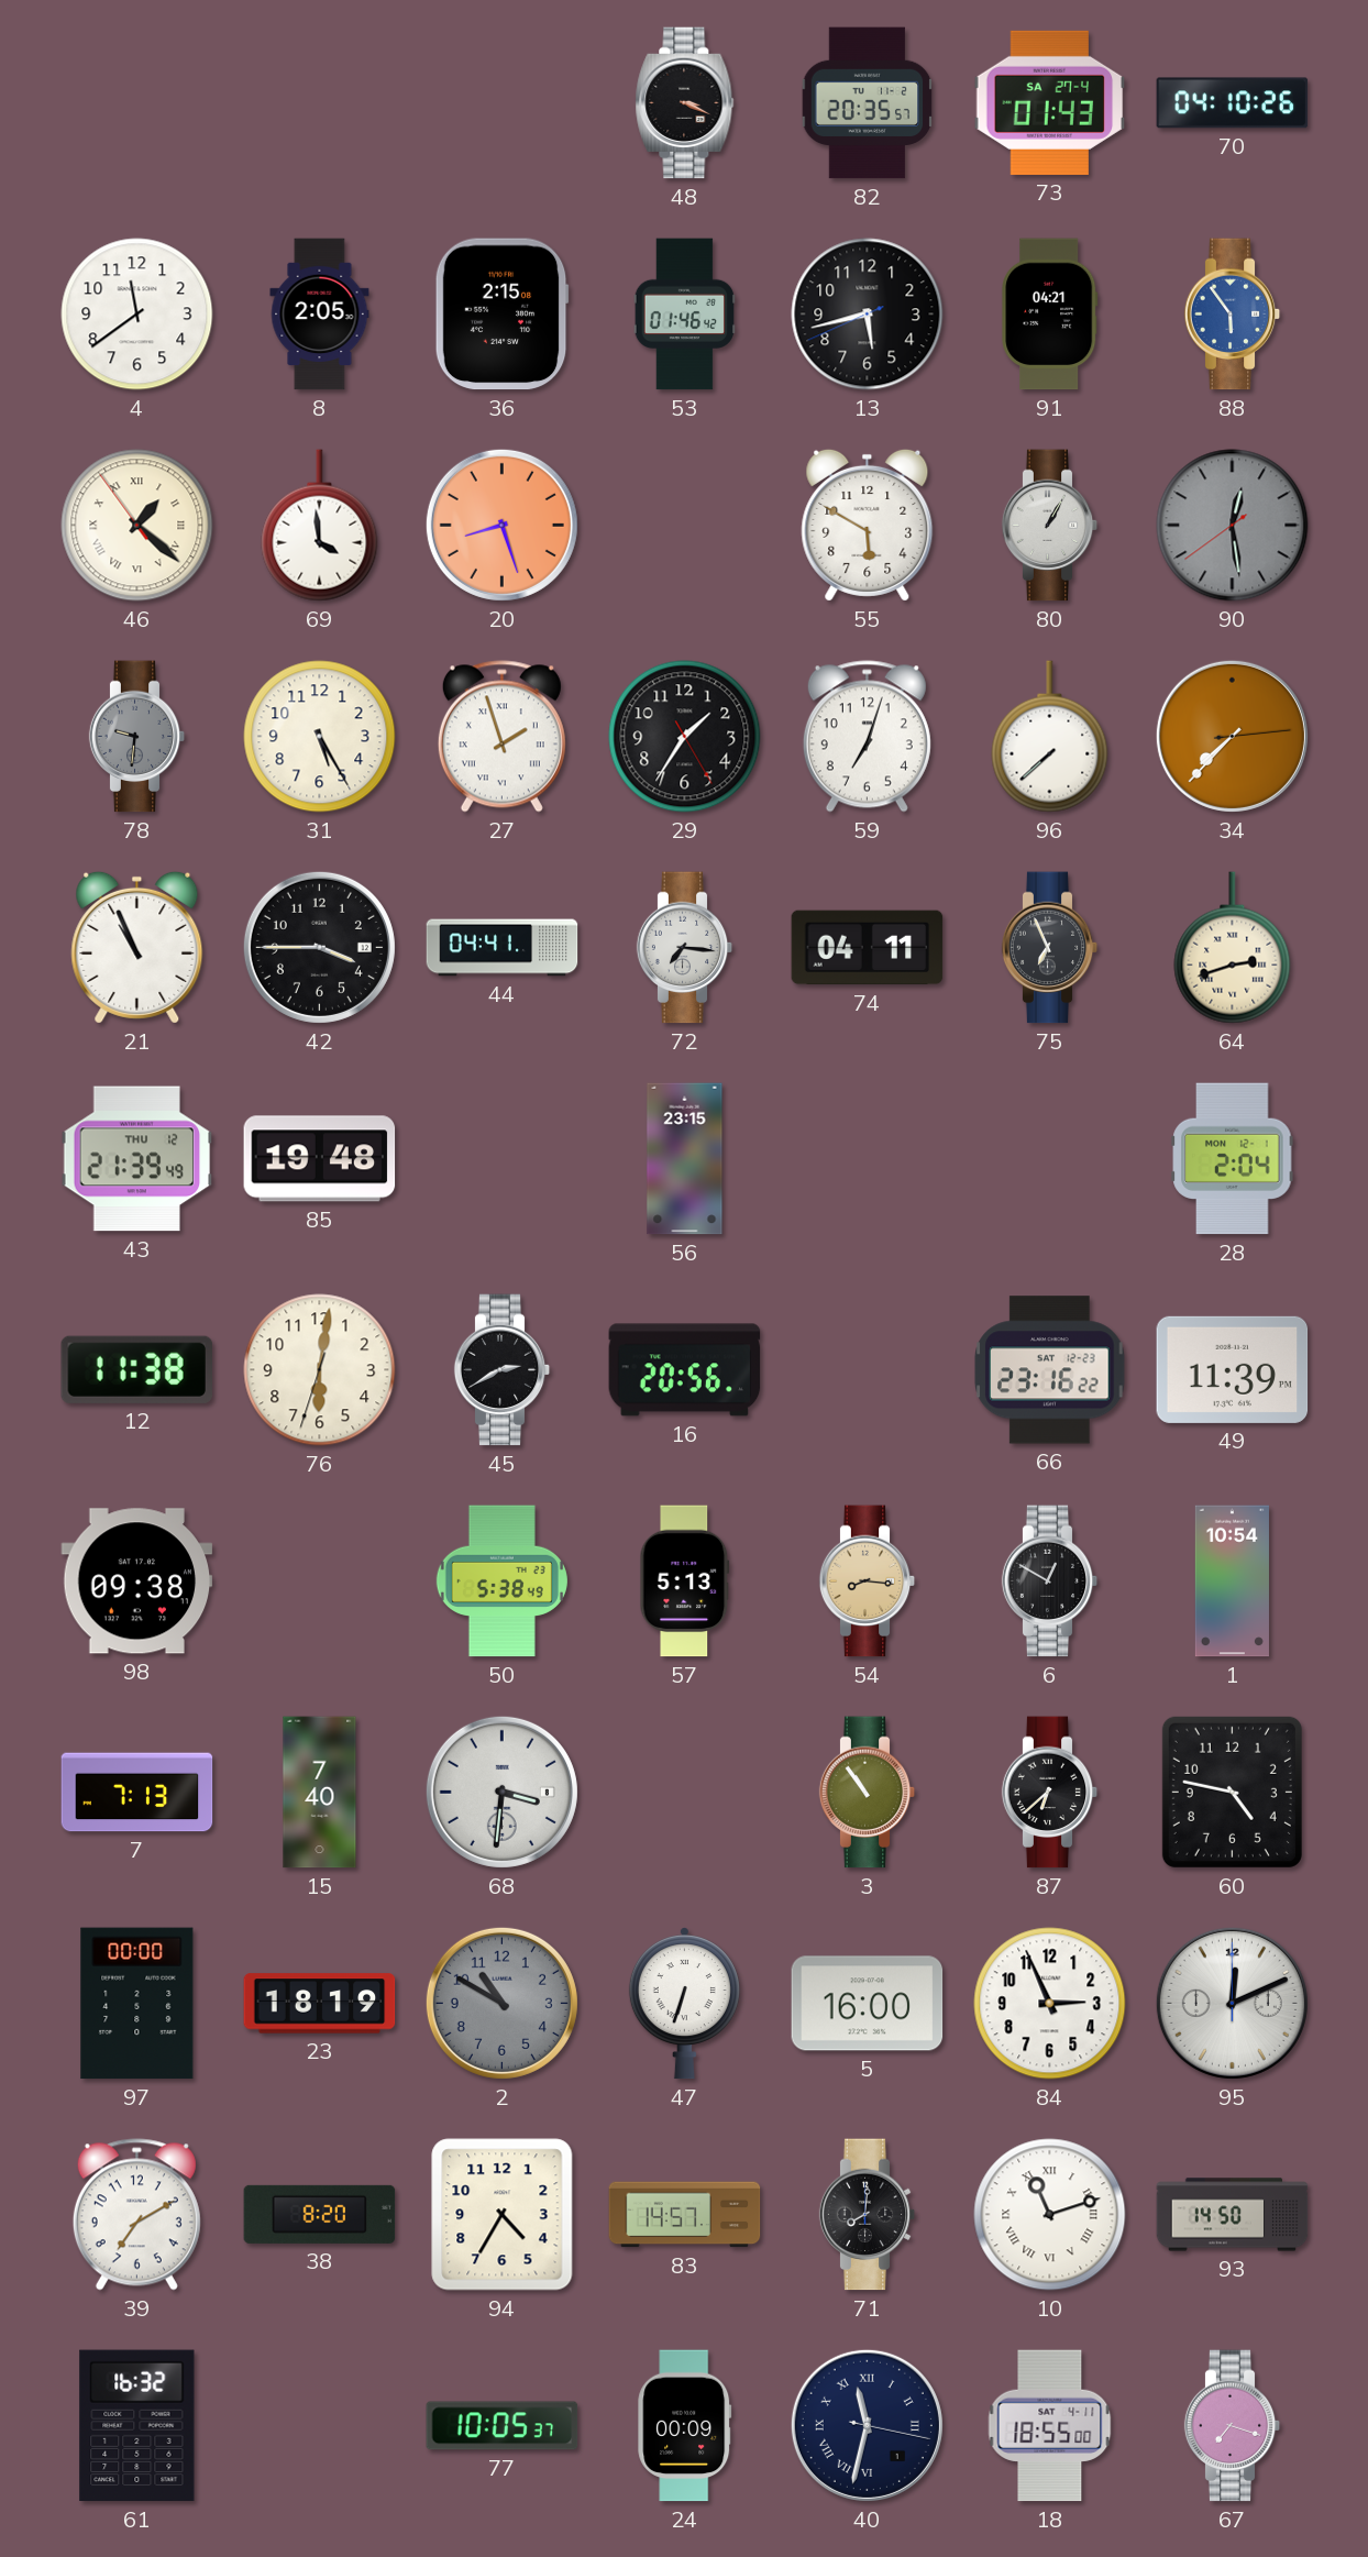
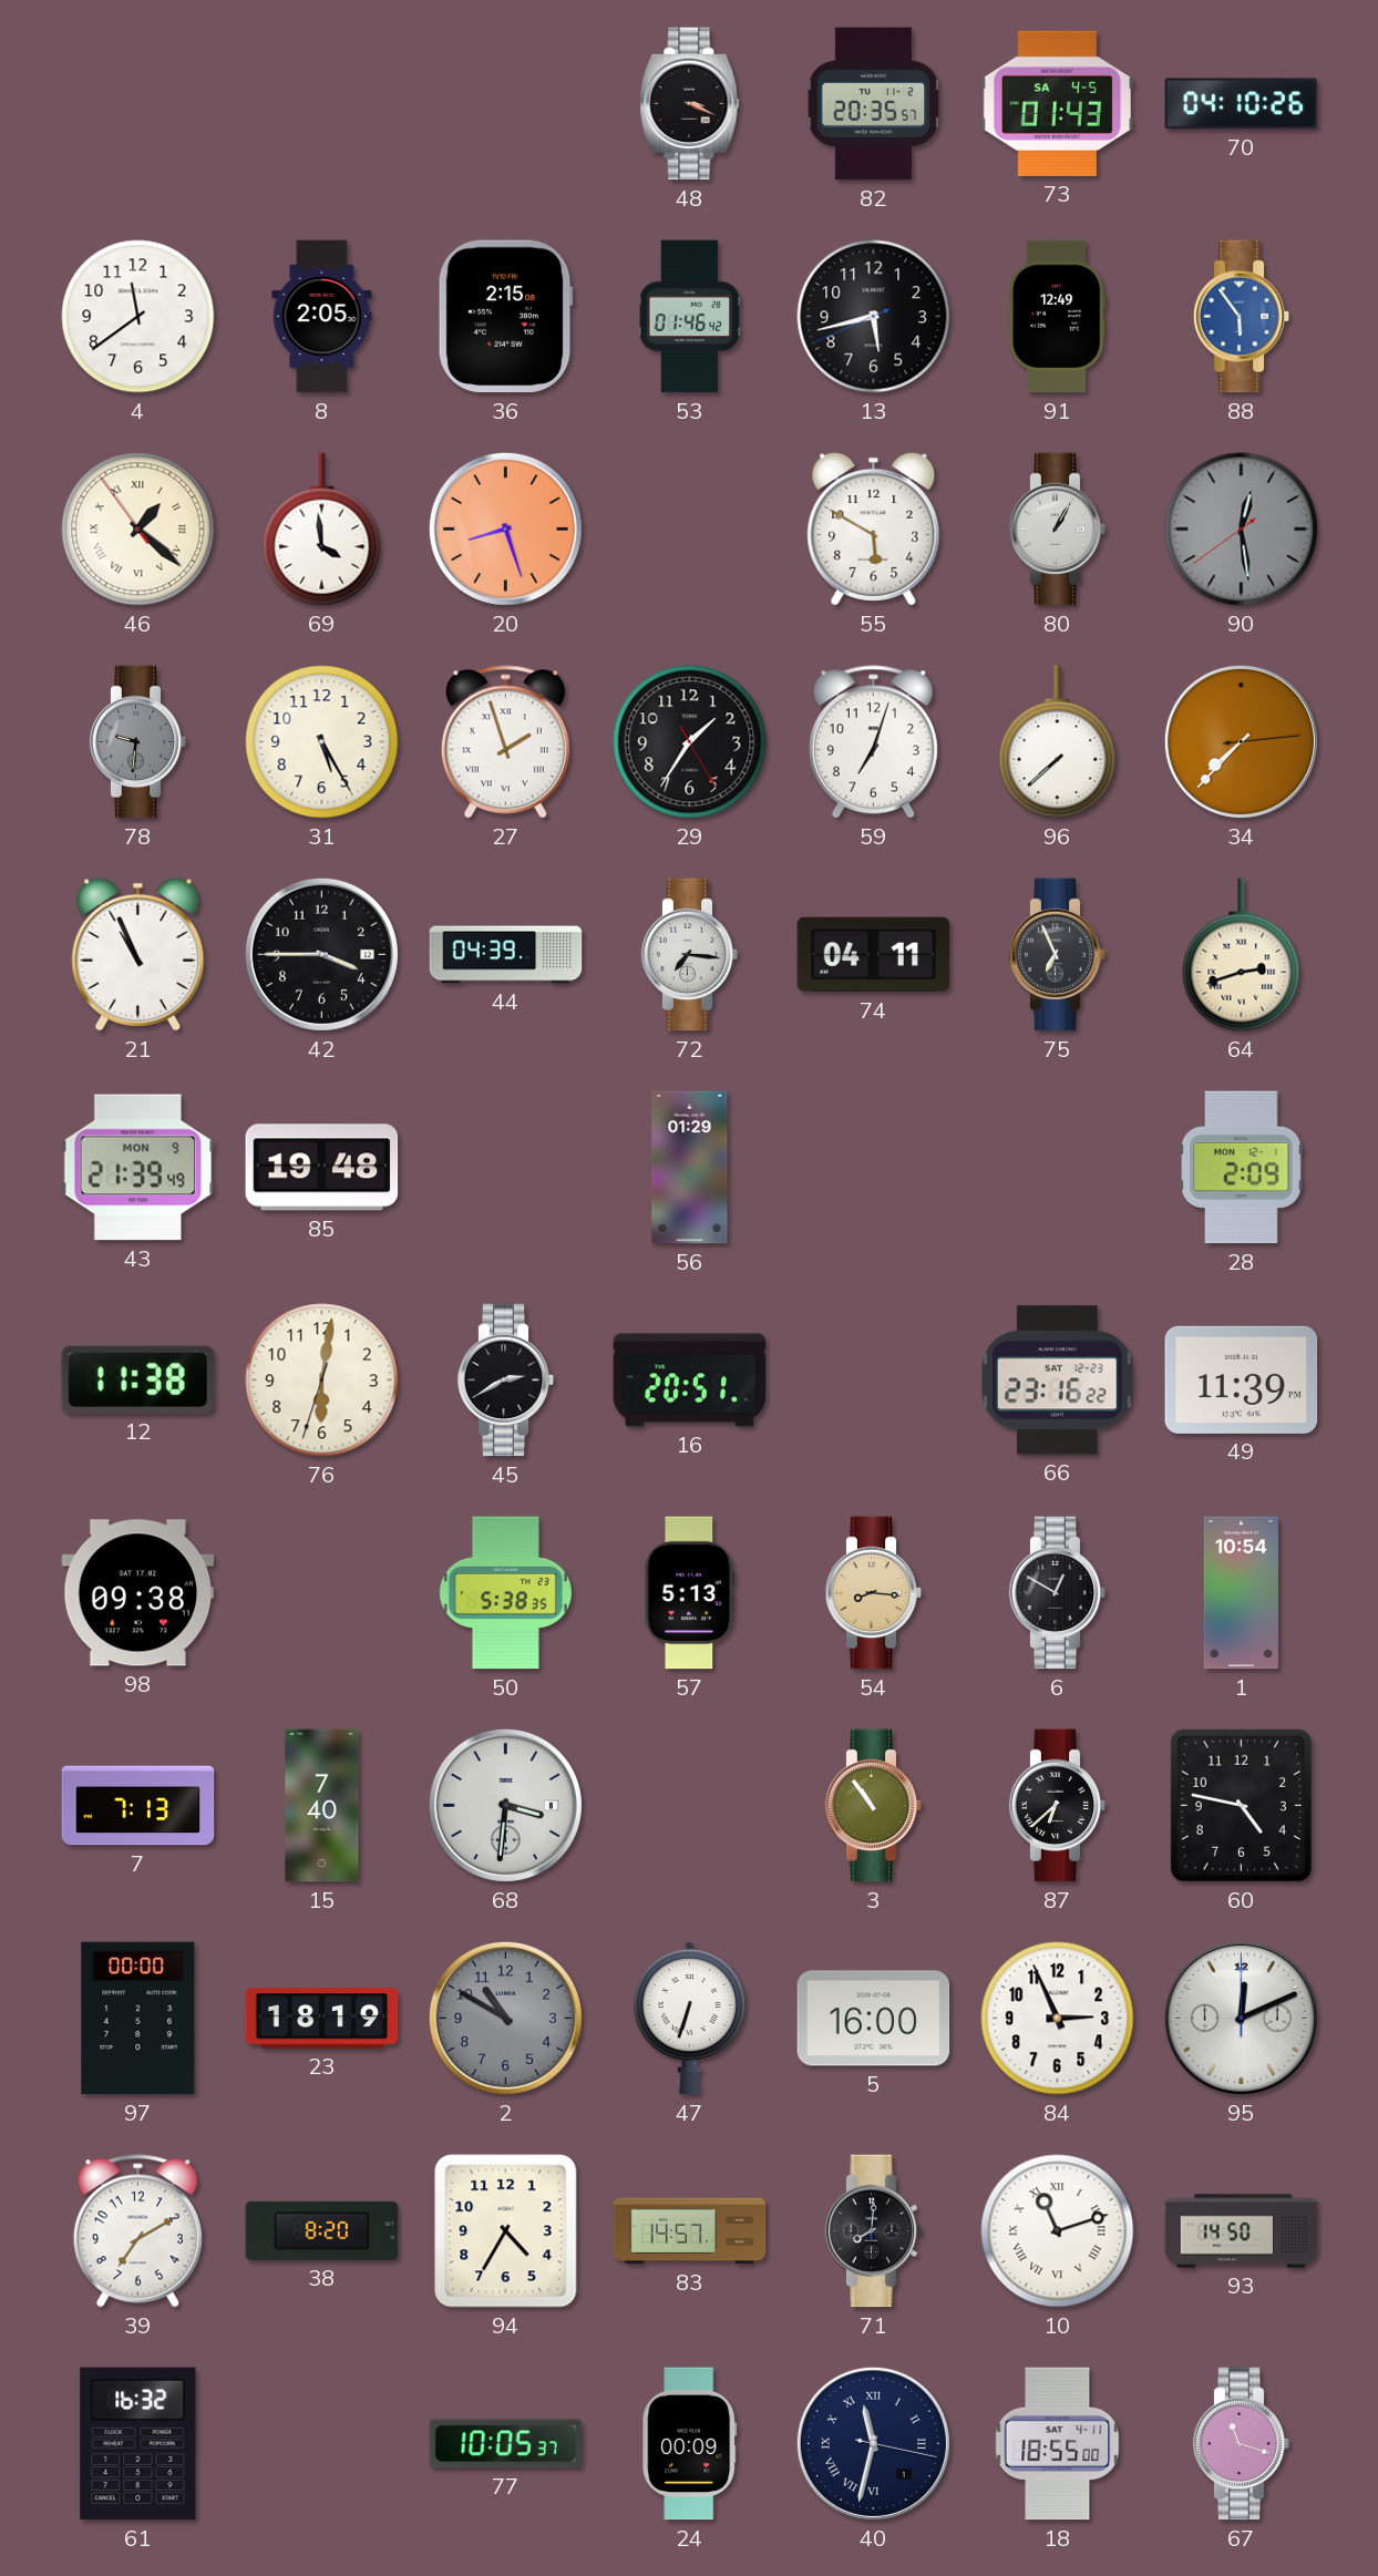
73 date: SA 27-4 -> SA 4-5 (1058, 103)
91: 04:21 -> 12:49 (1058, 317)
44: 04:41 -> 04:39 (506, 955)
43 date: THU 12 -> MON 9 (138, 1168)
56: 23:15 -> 01:29 (690, 1168)
28: 2:04 -> 2:09 (1242, 1168)
16: 20:56 -> 20:51 (690, 1381)
50: 5:38:49 -> 5:38:35 (505, 1593)
67: 7:18 -> 11:18 (1242, 2444)
